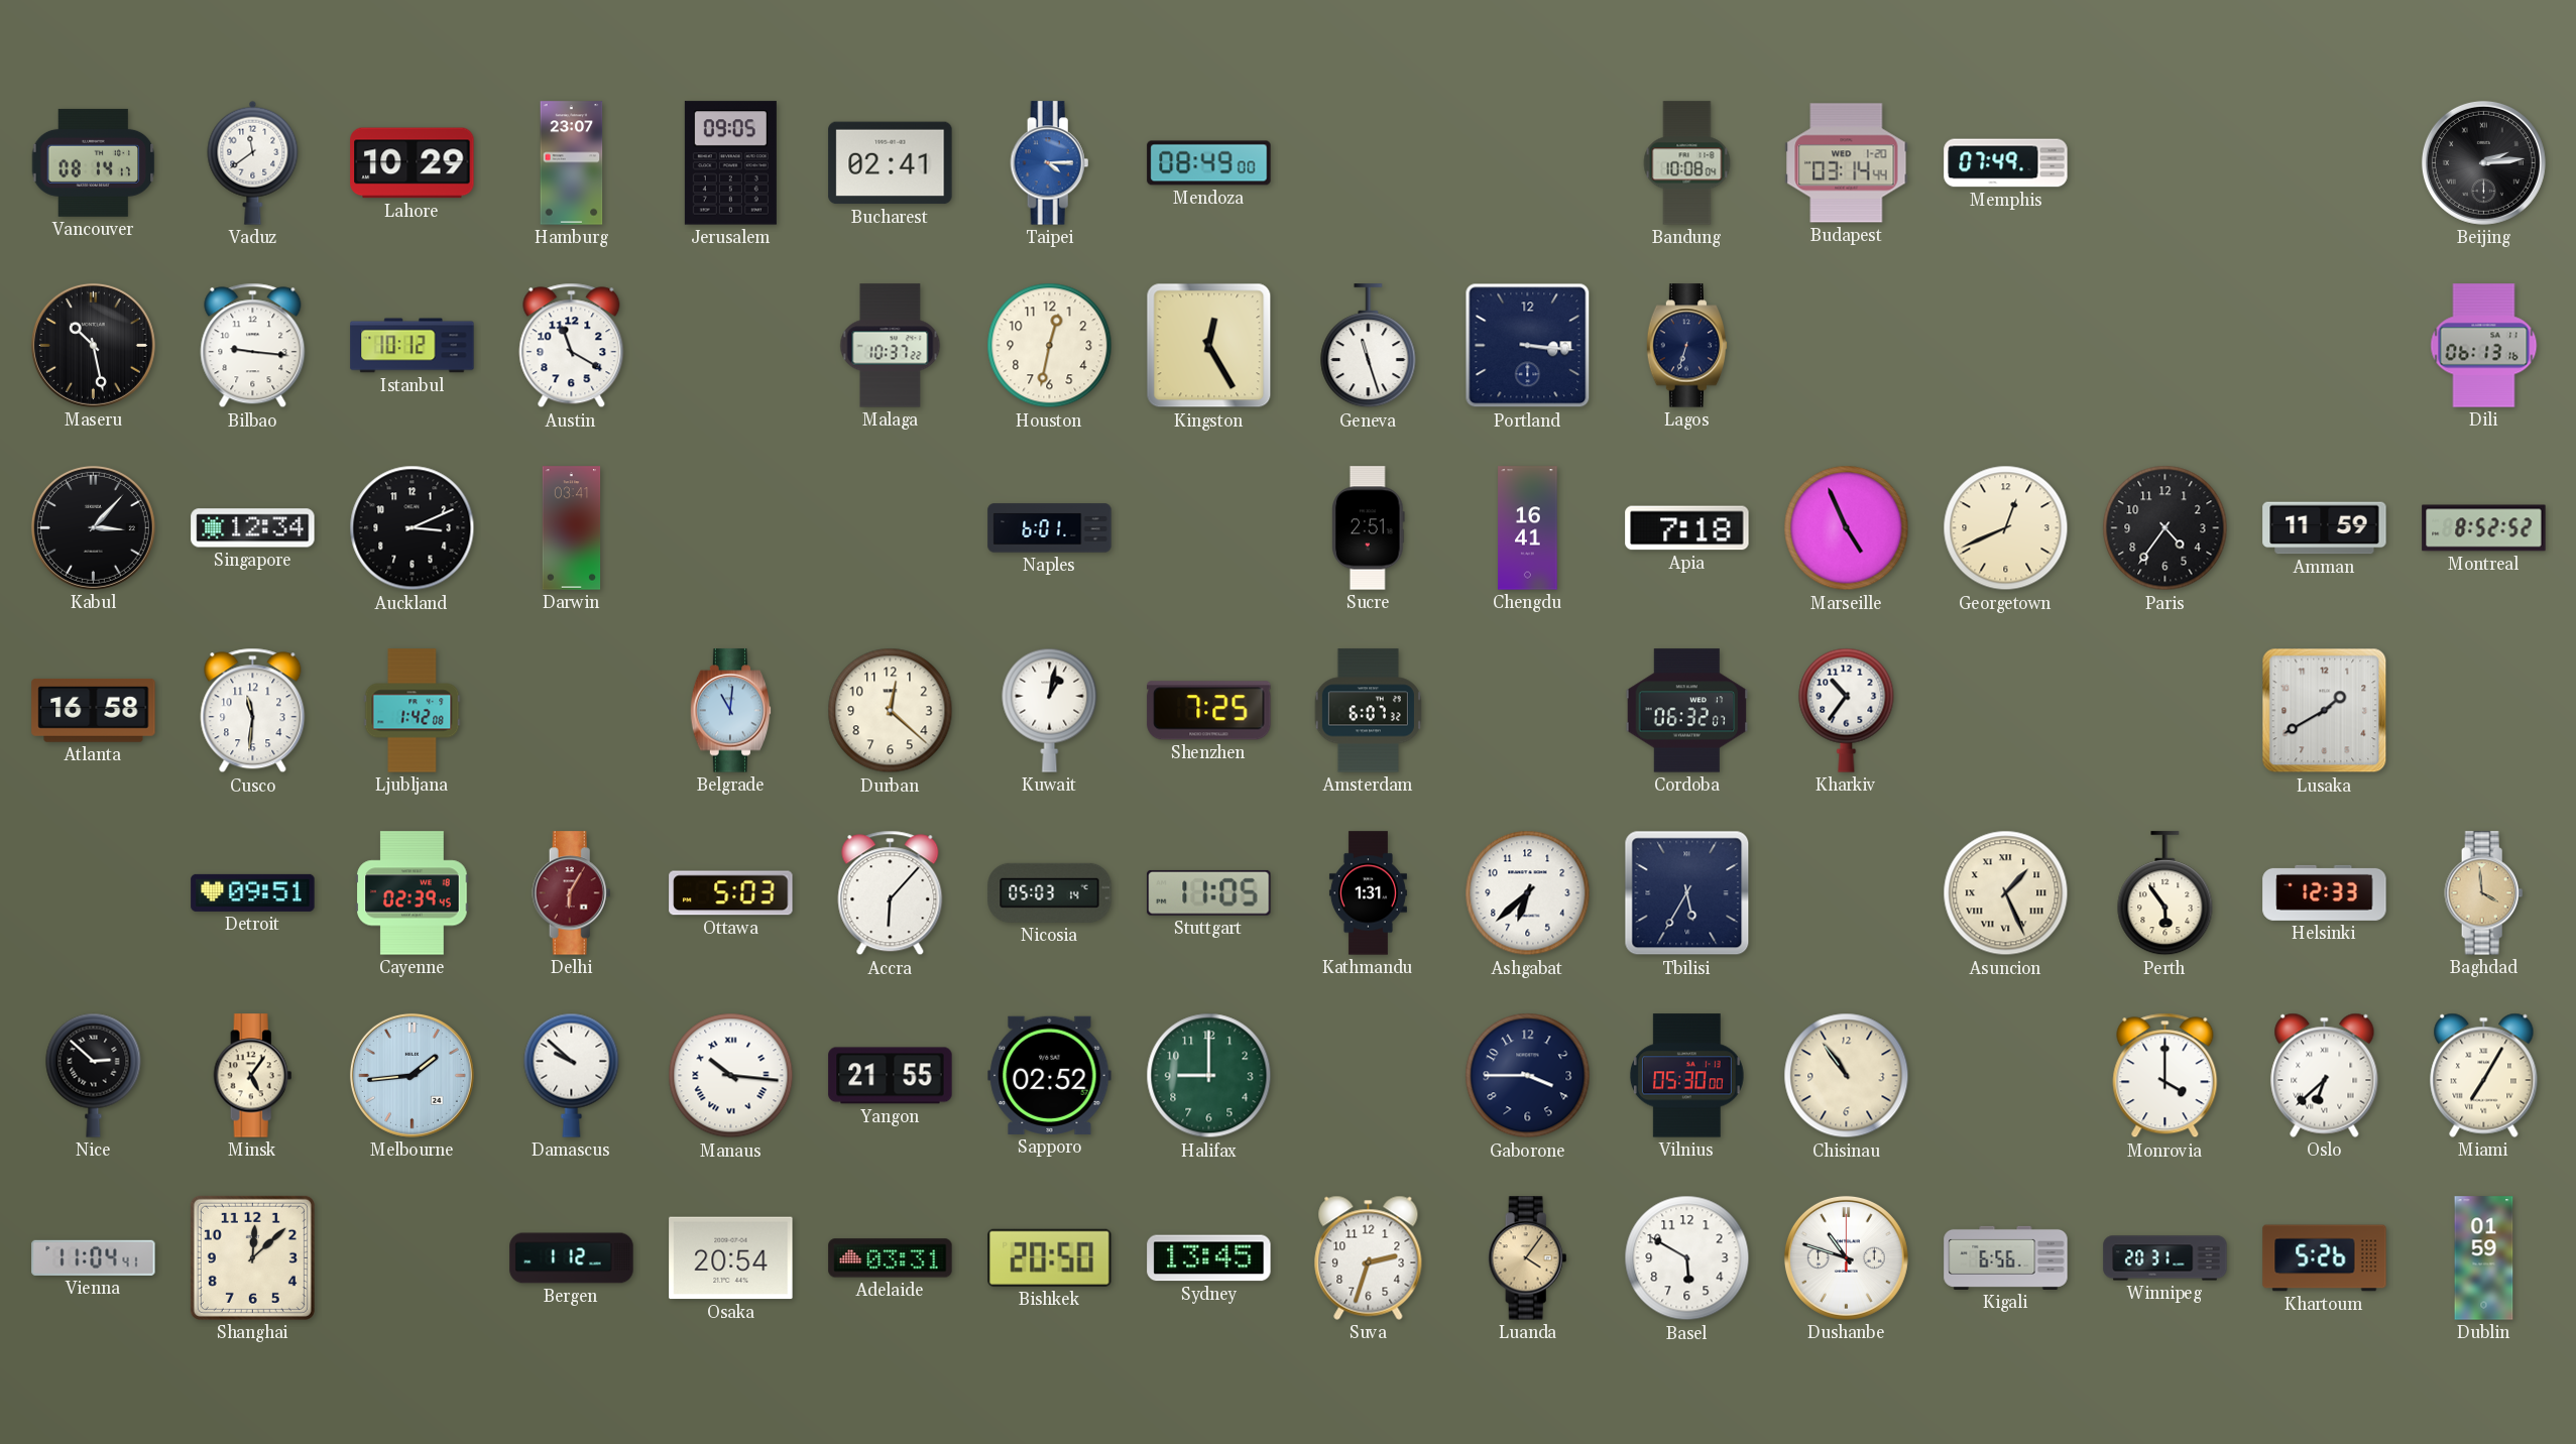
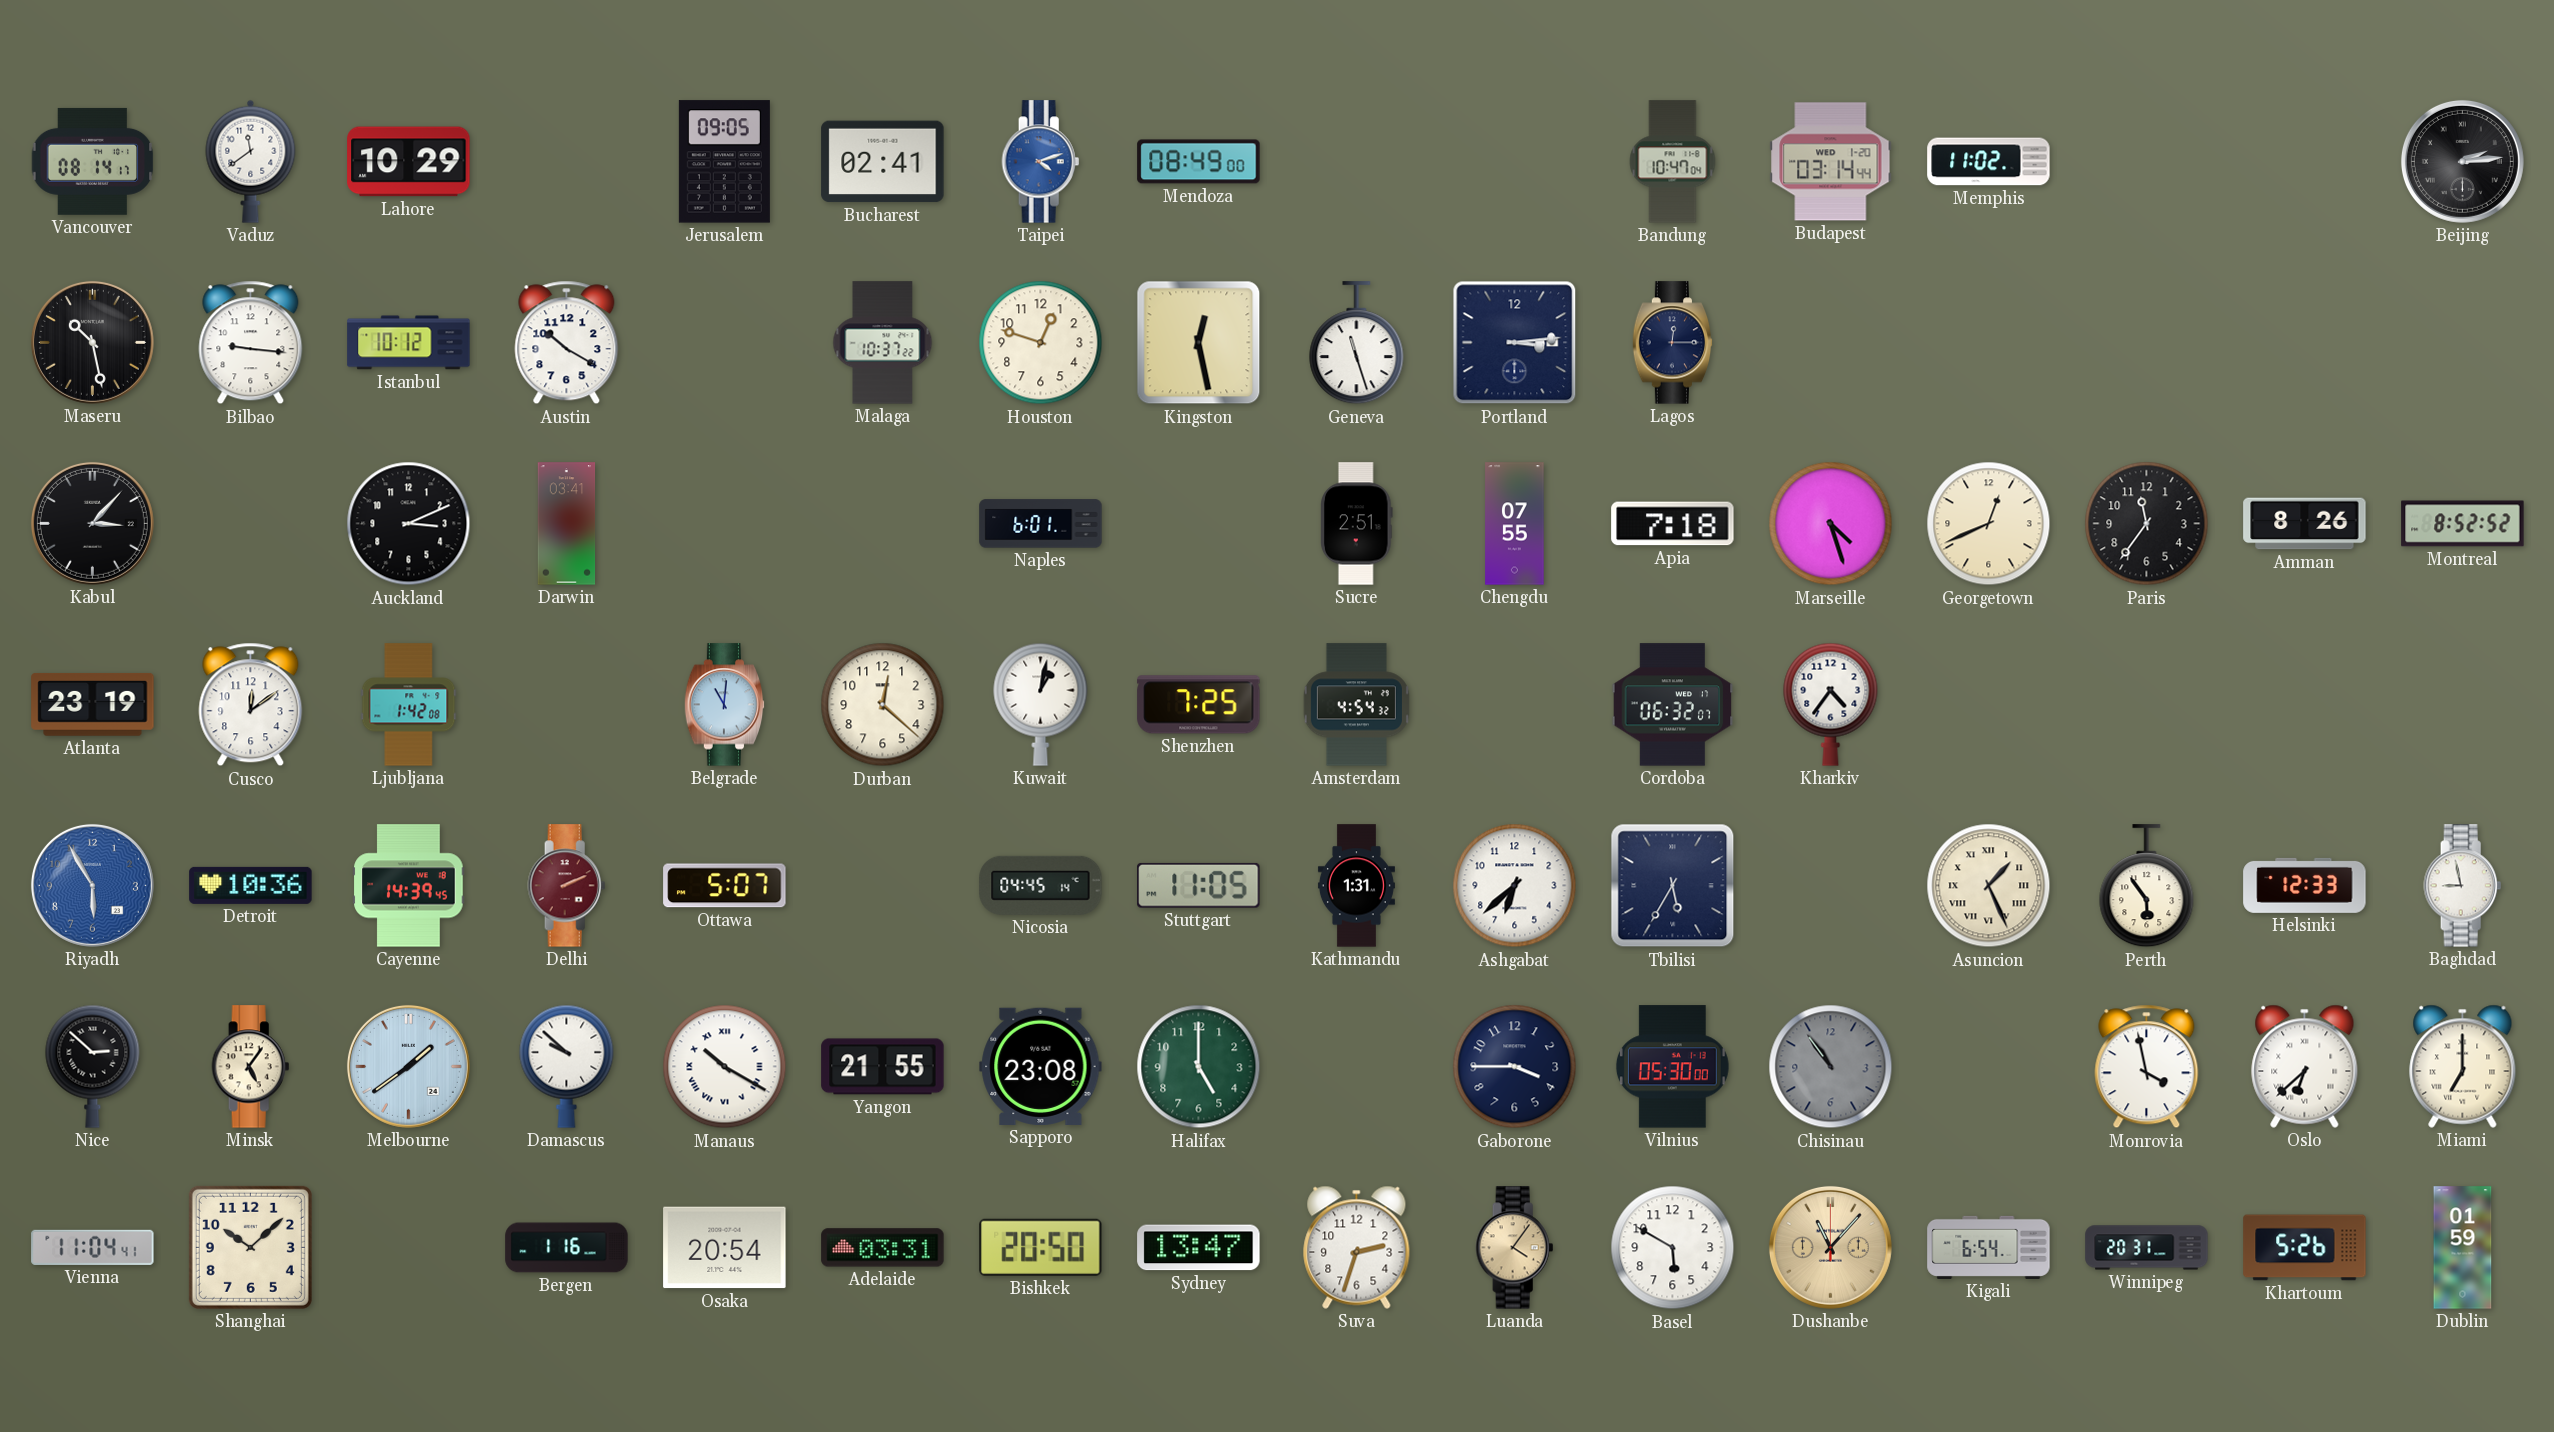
Hamburg: 23:07 -> none (572, 163)
Taipei: 4:15 -> 4:12 (1041, 162)
Bandung: 10:08 -> 10:47 (1673, 162)
Memphis: 07:49 -> 11:02 (1989, 162)
Austin: 11:20 -> 10:20 (567, 343)
Houston: 12:32 -> 12:48 (1041, 343)
Kingston: 12:25 -> 12:28 (1199, 343)
Portland: 3:16 -> 3:14 (1515, 343)
Lagos: 6:33 -> 12:15 (1673, 343)
Dili: 06:13 -> none (2484, 346)
Singapore: 12:34 -> none (253, 528)
Chengdu: 16:41 -> 07:55 (1515, 524)
Marseille: 4:56 -> 4:27 (1831, 524)
Paris: 4:36 -> 11:36 (2147, 524)
Amman: 11:59 -> 8:26 (2305, 524)
Atlanta: 16:58 -> 23:19 (93, 704)
Cusco: 11:31 -> 12:09 (251, 705)
Amsterdam: 6:07 -> 4:54 (1356, 705)
Kharkiv: 10:36 -> 4:36 (1831, 704)
Lusaka: 1:40 -> none (2325, 711)
Riyadh: none -> 5:55 (92, 885)
Detroit: 09:51 -> 10:36 (251, 885)
Cayenne: 02:39 -> 14:39 (409, 886)
Delhi: 6:05 -> 2:11 (567, 886)
Ottawa: 5:03 -> 5:07 (725, 886)
Accra: 6:07 -> none (891, 893)
Nicosia: 05:03 -> 04:45 (1041, 885)
Baghdad: 3:59 -> 8:58 (2463, 886)
Baghdad dial: champagne -> white (2463, 886)
Melbourne: 1:44 -> 1:39 (408, 1066)
Manaus: 10:16 -> 10:20 (725, 1067)
Sapporo: 02:52 -> 23:08 (1041, 1066)
Halifax: 9:00 -> 5:00 (1199, 1067)
Chisinau dial: cream -> grey (1831, 1067)
Monrovia: 4:00 -> 3:58 (2147, 1067)
Miami: 7:05 -> 7:00 (2463, 1066)
Shanghai: 12:08 -> 10:08 (250, 1247)
Bergen: 1:12 -> 1:16 (567, 1248)
Sydney: 13:45 -> 13:47 (1199, 1248)
Dushanbe: 10:48 -> 11:07 (1830, 1247)
Dushanbe dial: white -> champagne (1830, 1247)
Kigali: 6:56 -> 6:54 (1989, 1247)
